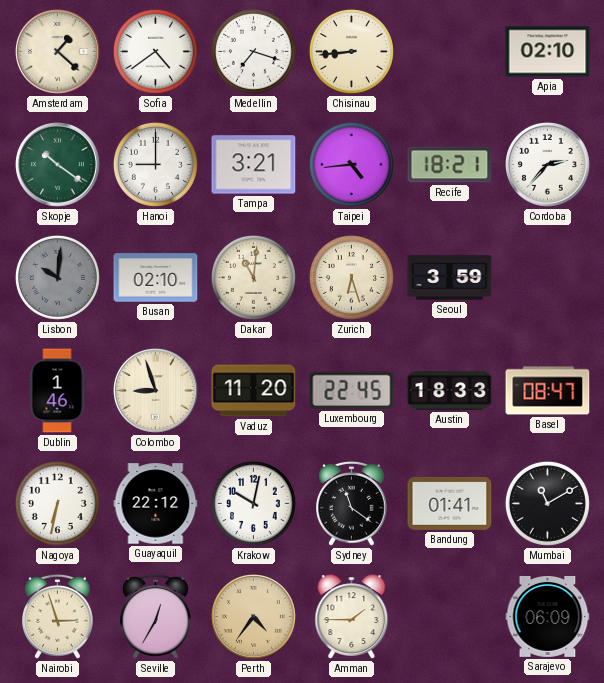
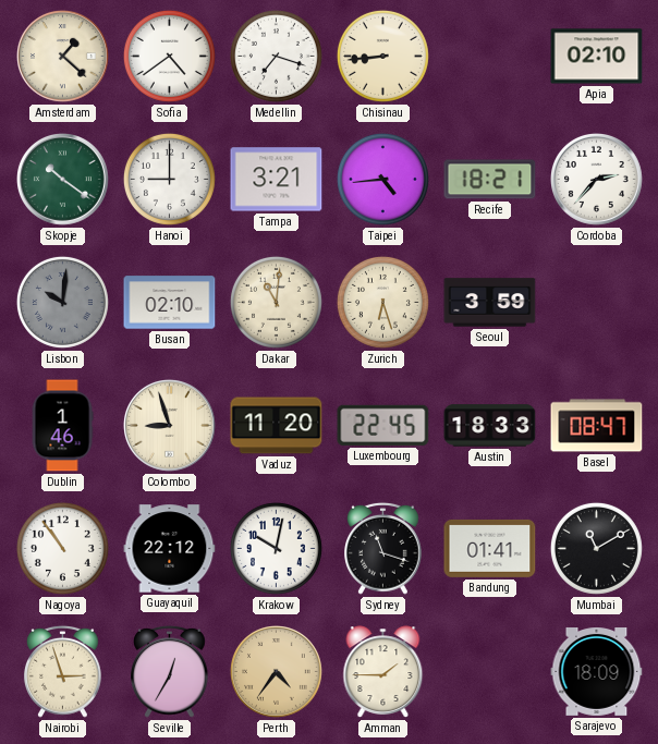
Nagoya: 6:32 -> 10:54 (62, 548)
Sydney: 11:21 -> 11:18 (383, 548)
Sarajevo: 06:09 -> 18:09 (597, 672)
